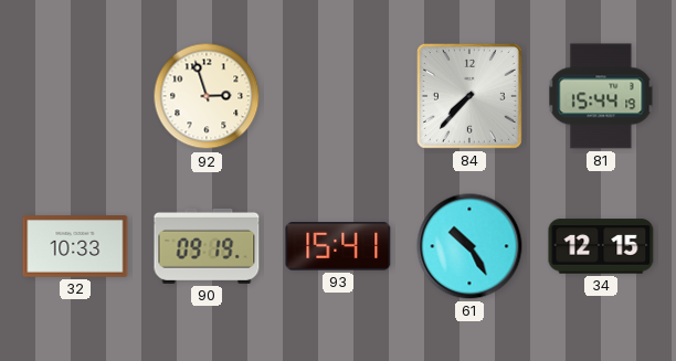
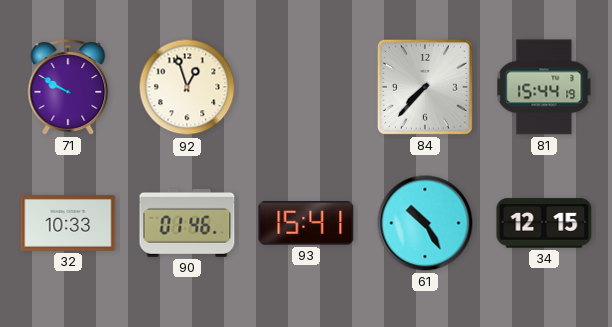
71: none -> 9:50 (68, 87)
92: 2:57 -> 12:57 (187, 87)
90: 09:19 -> 01:46 (187, 223)
